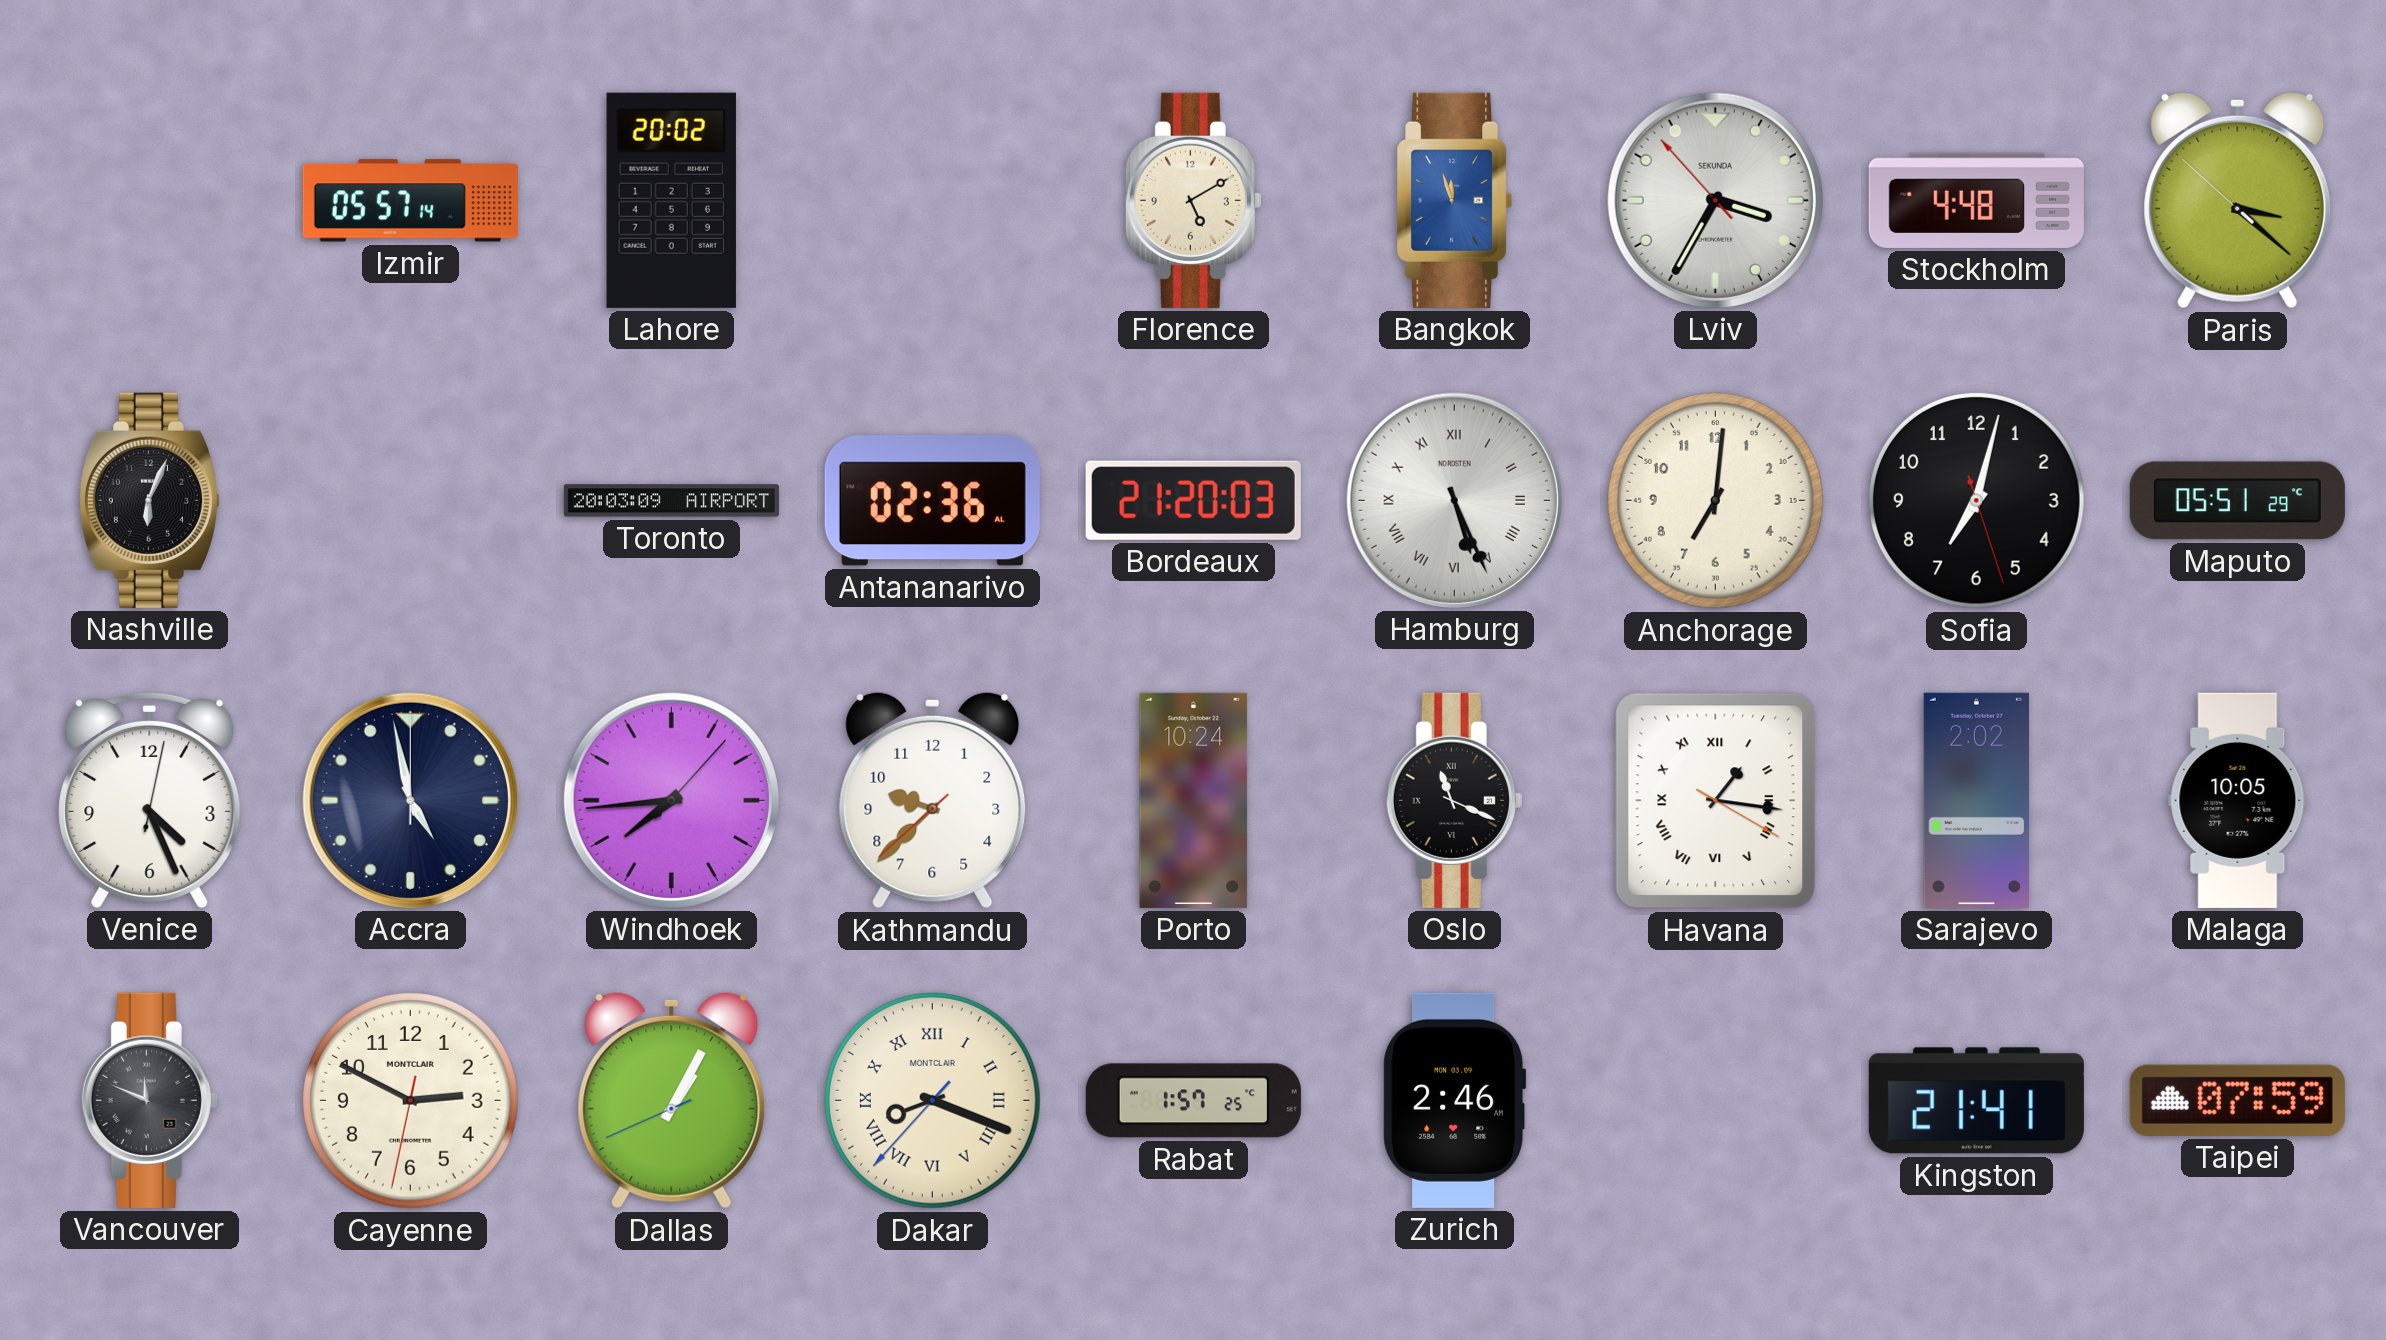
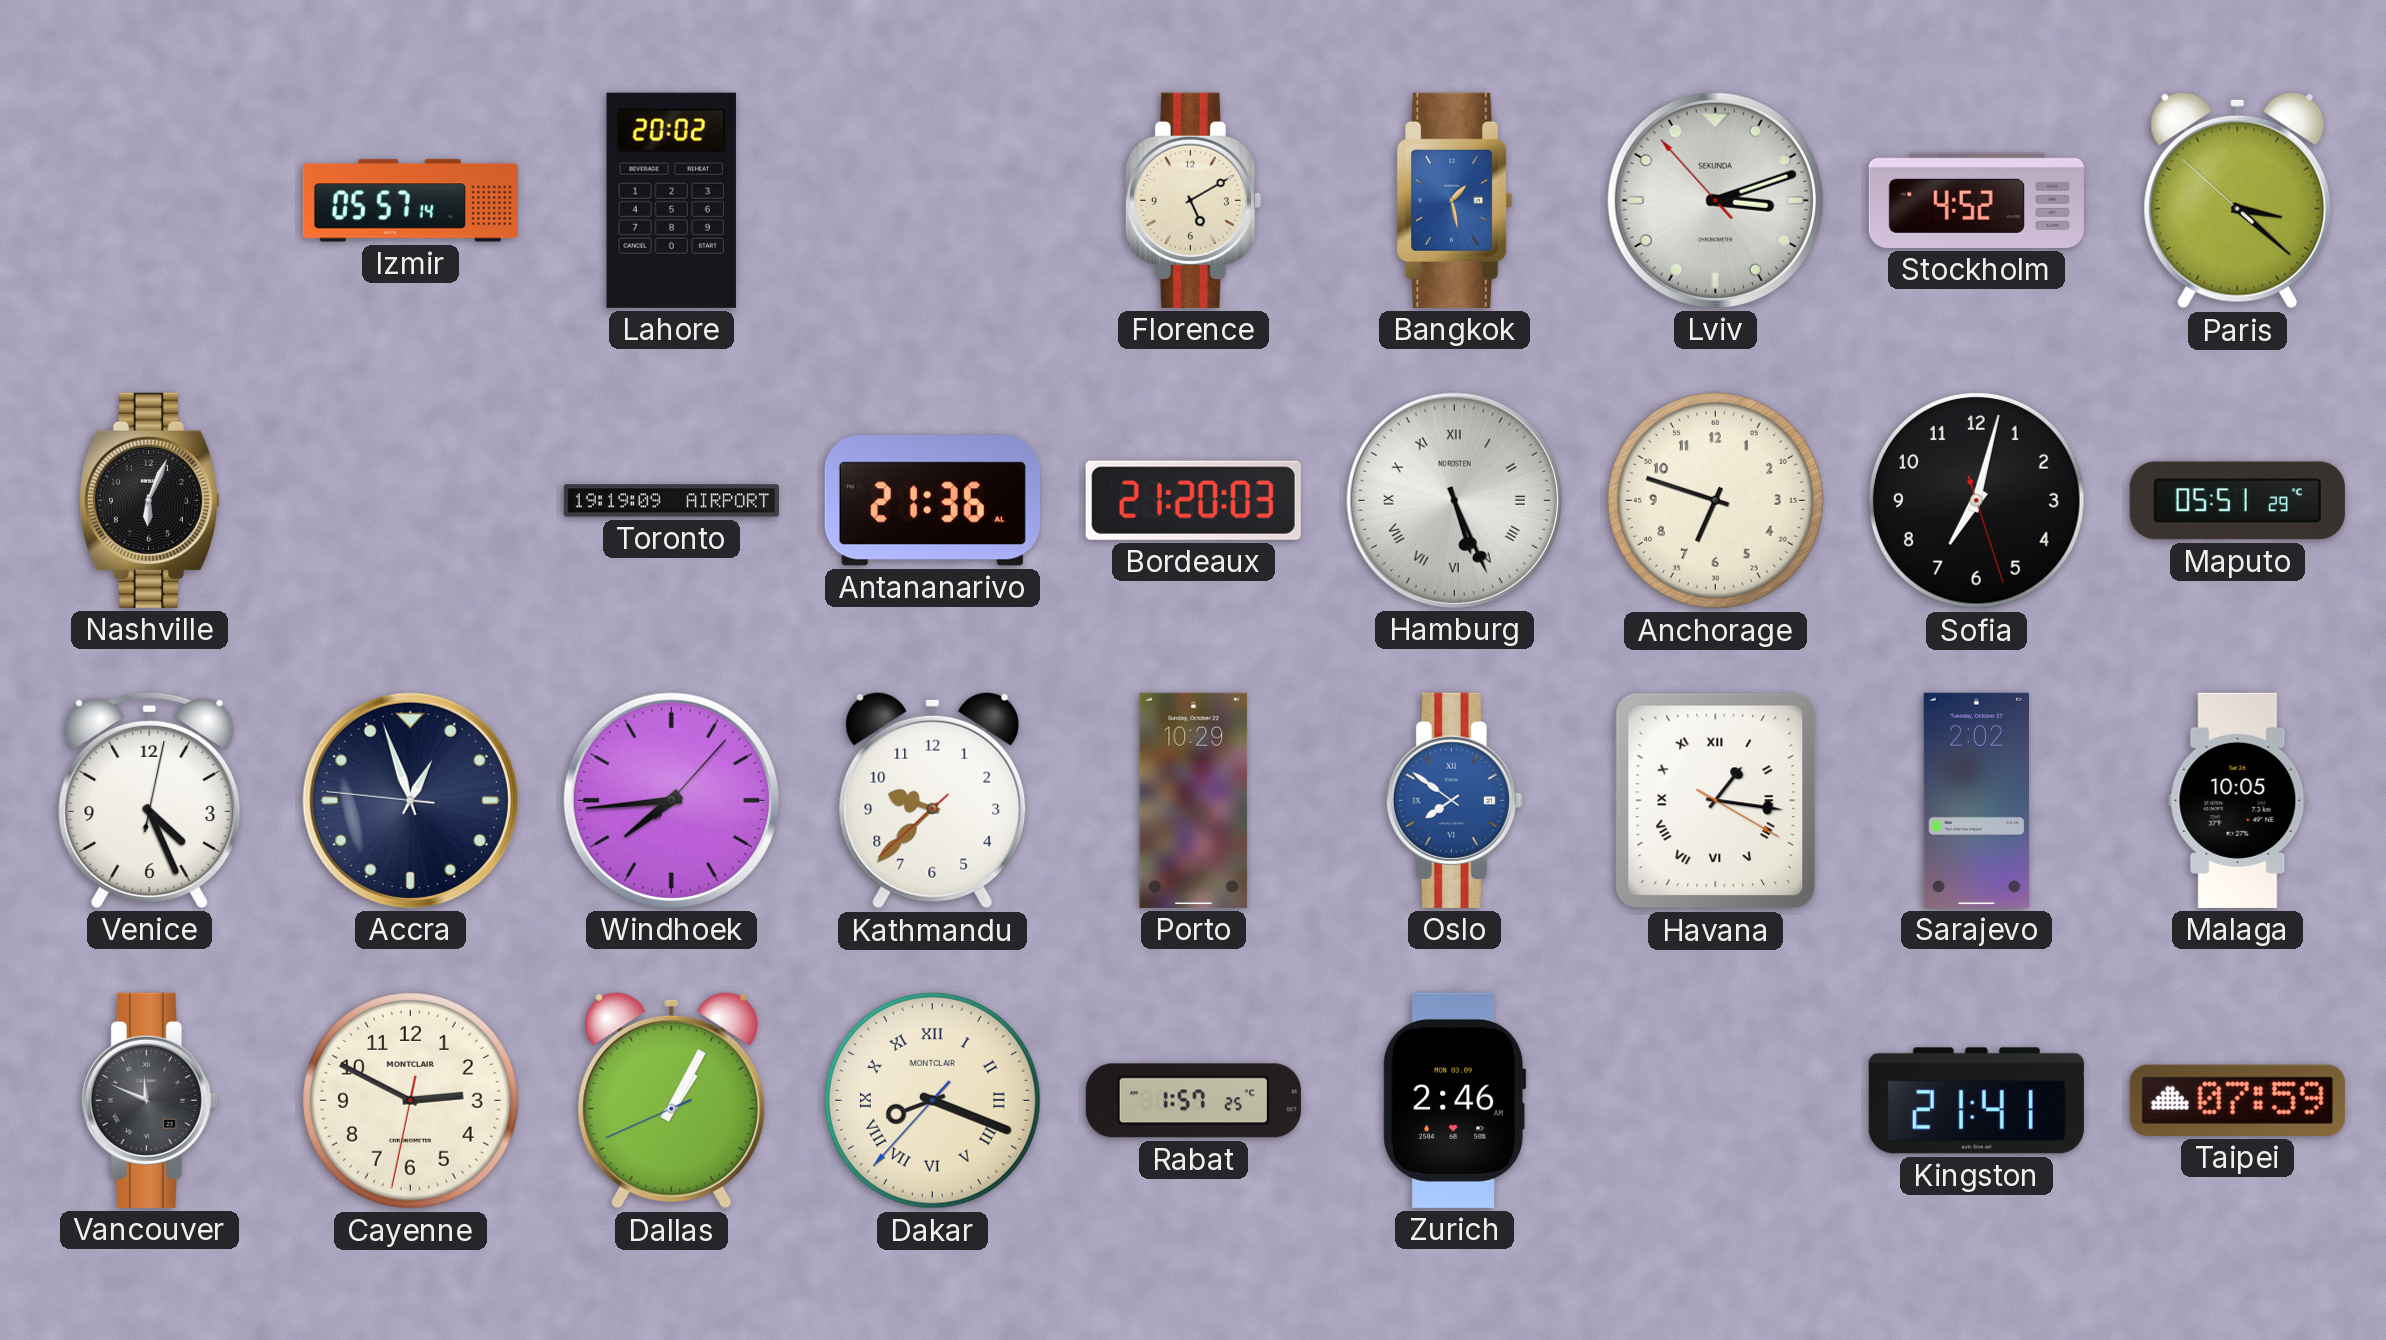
Bangkok: 11:57 -> 1:28 (1455, 200)
Lviv: 3:34 -> 3:11 (1715, 200)
Stockholm: 4:48 -> 4:52 (1976, 200)
Toronto: 20:03 -> 19:19 (671, 501)
Antananarivo: 02:36 -> 21:36 (932, 501)
Anchorage: 7:01 -> 6:48 (1716, 501)
Accra: 4:58 -> 12:56 (410, 800)
Porto: 10:24 -> 10:29 (1194, 800)
Oslo: 11:19 -> 7:51 (1454, 800)
Oslo dial: black -> blue (1454, 800)
